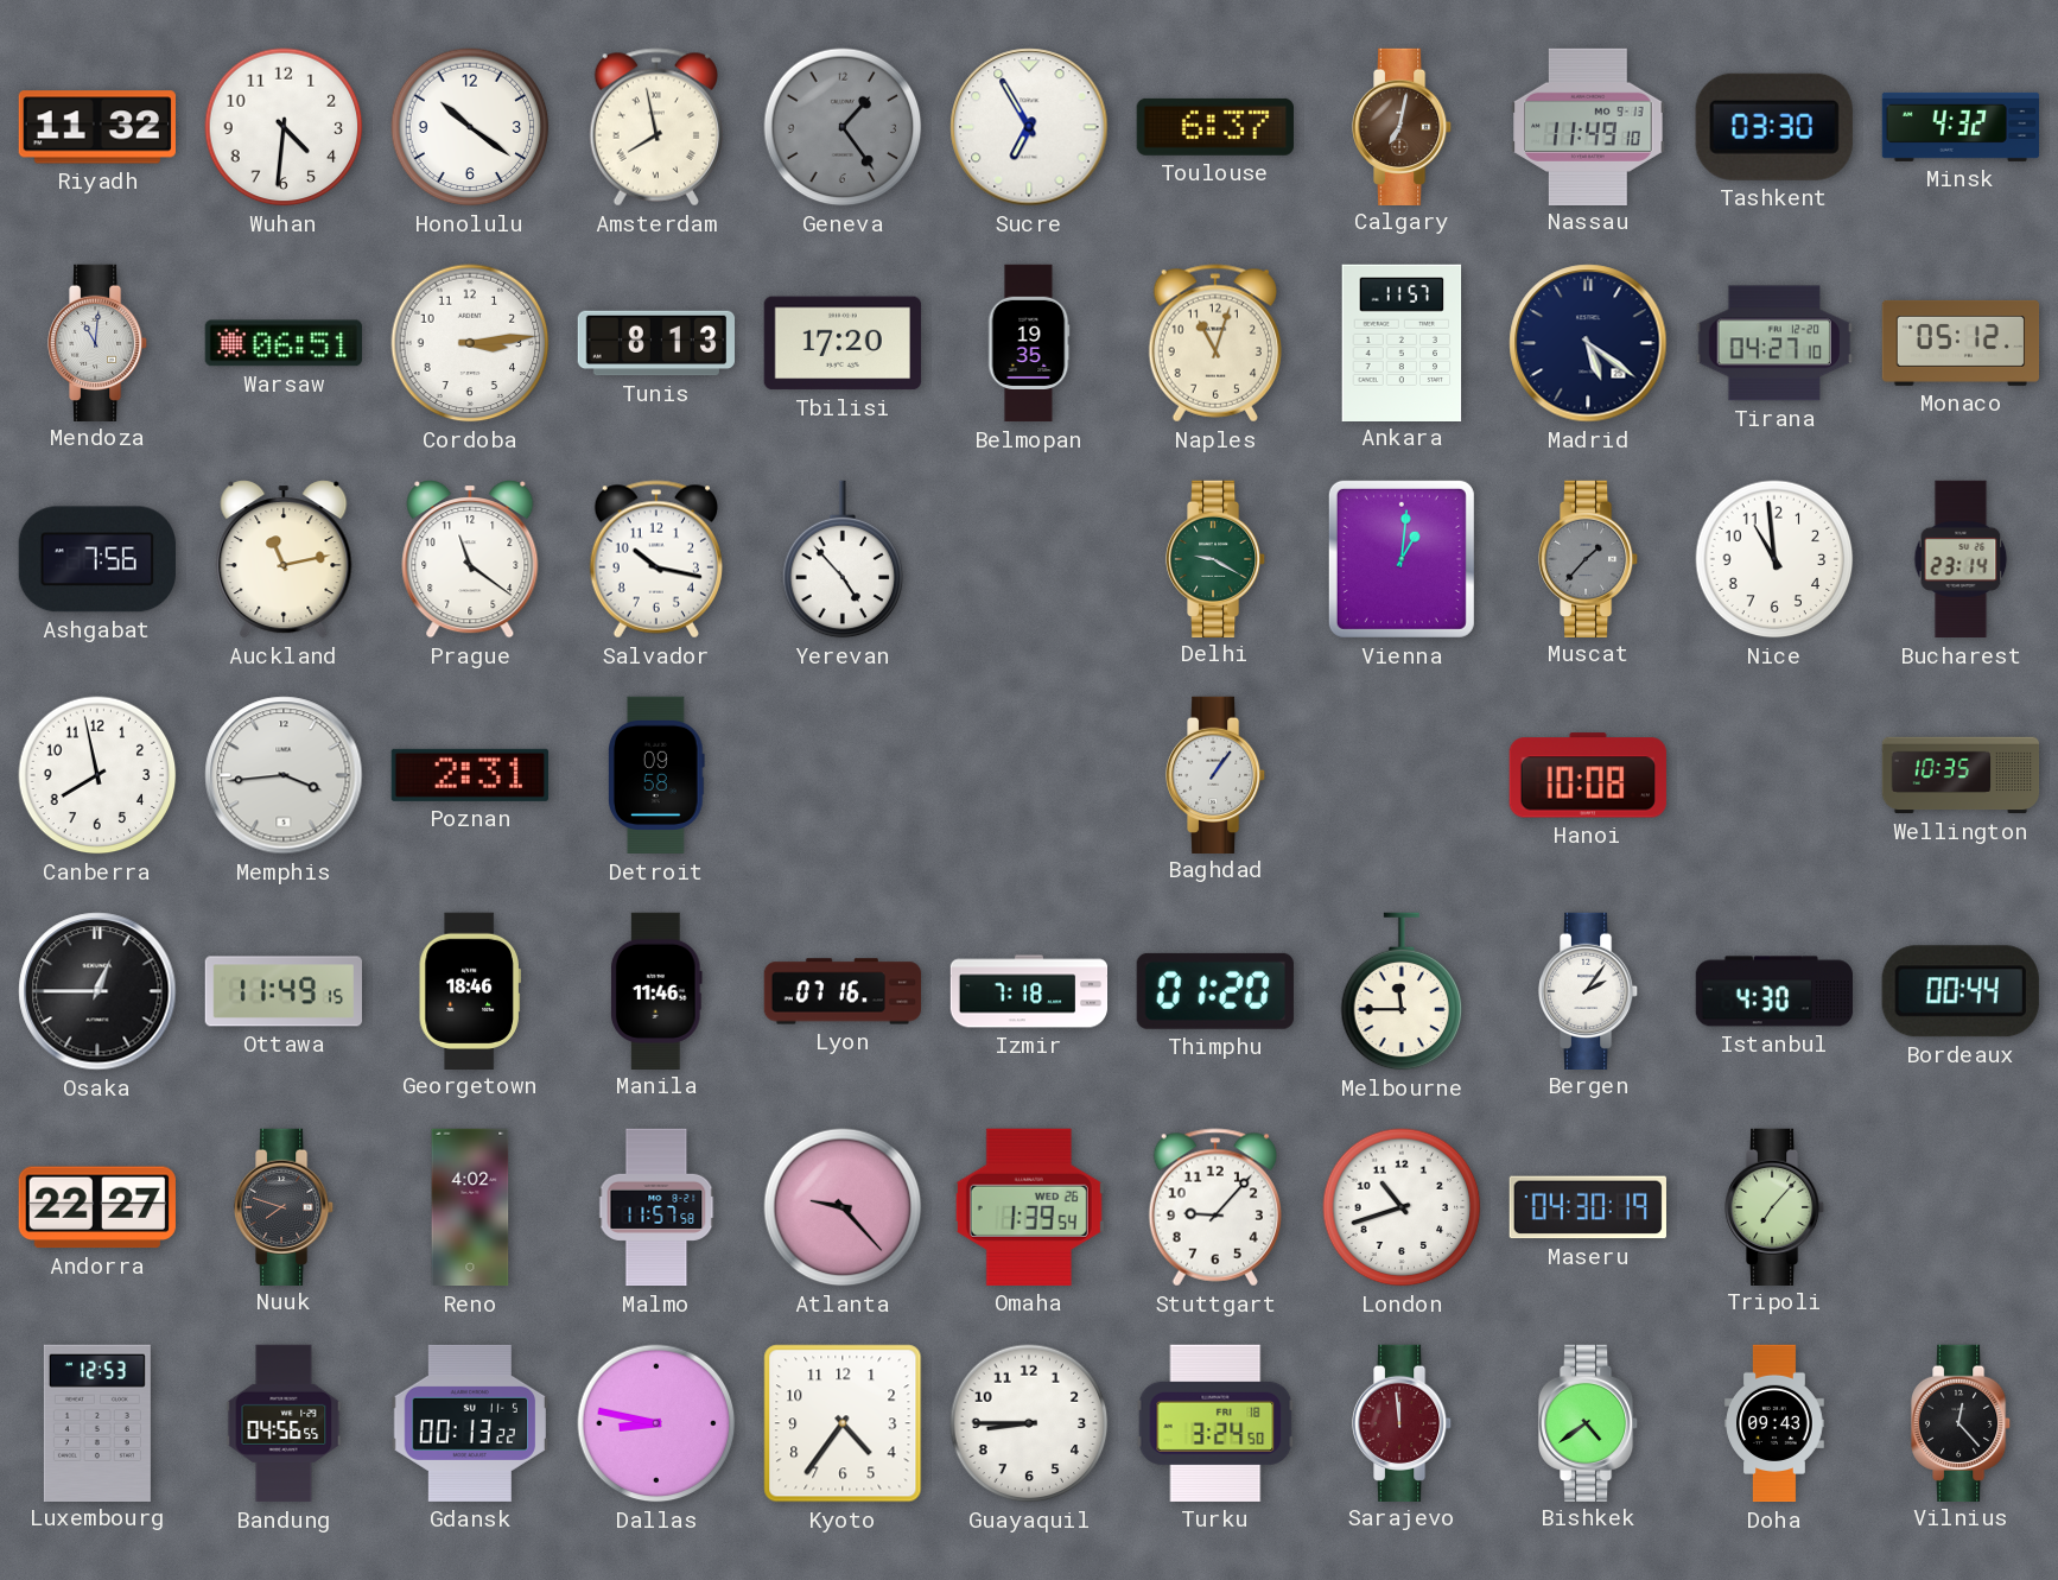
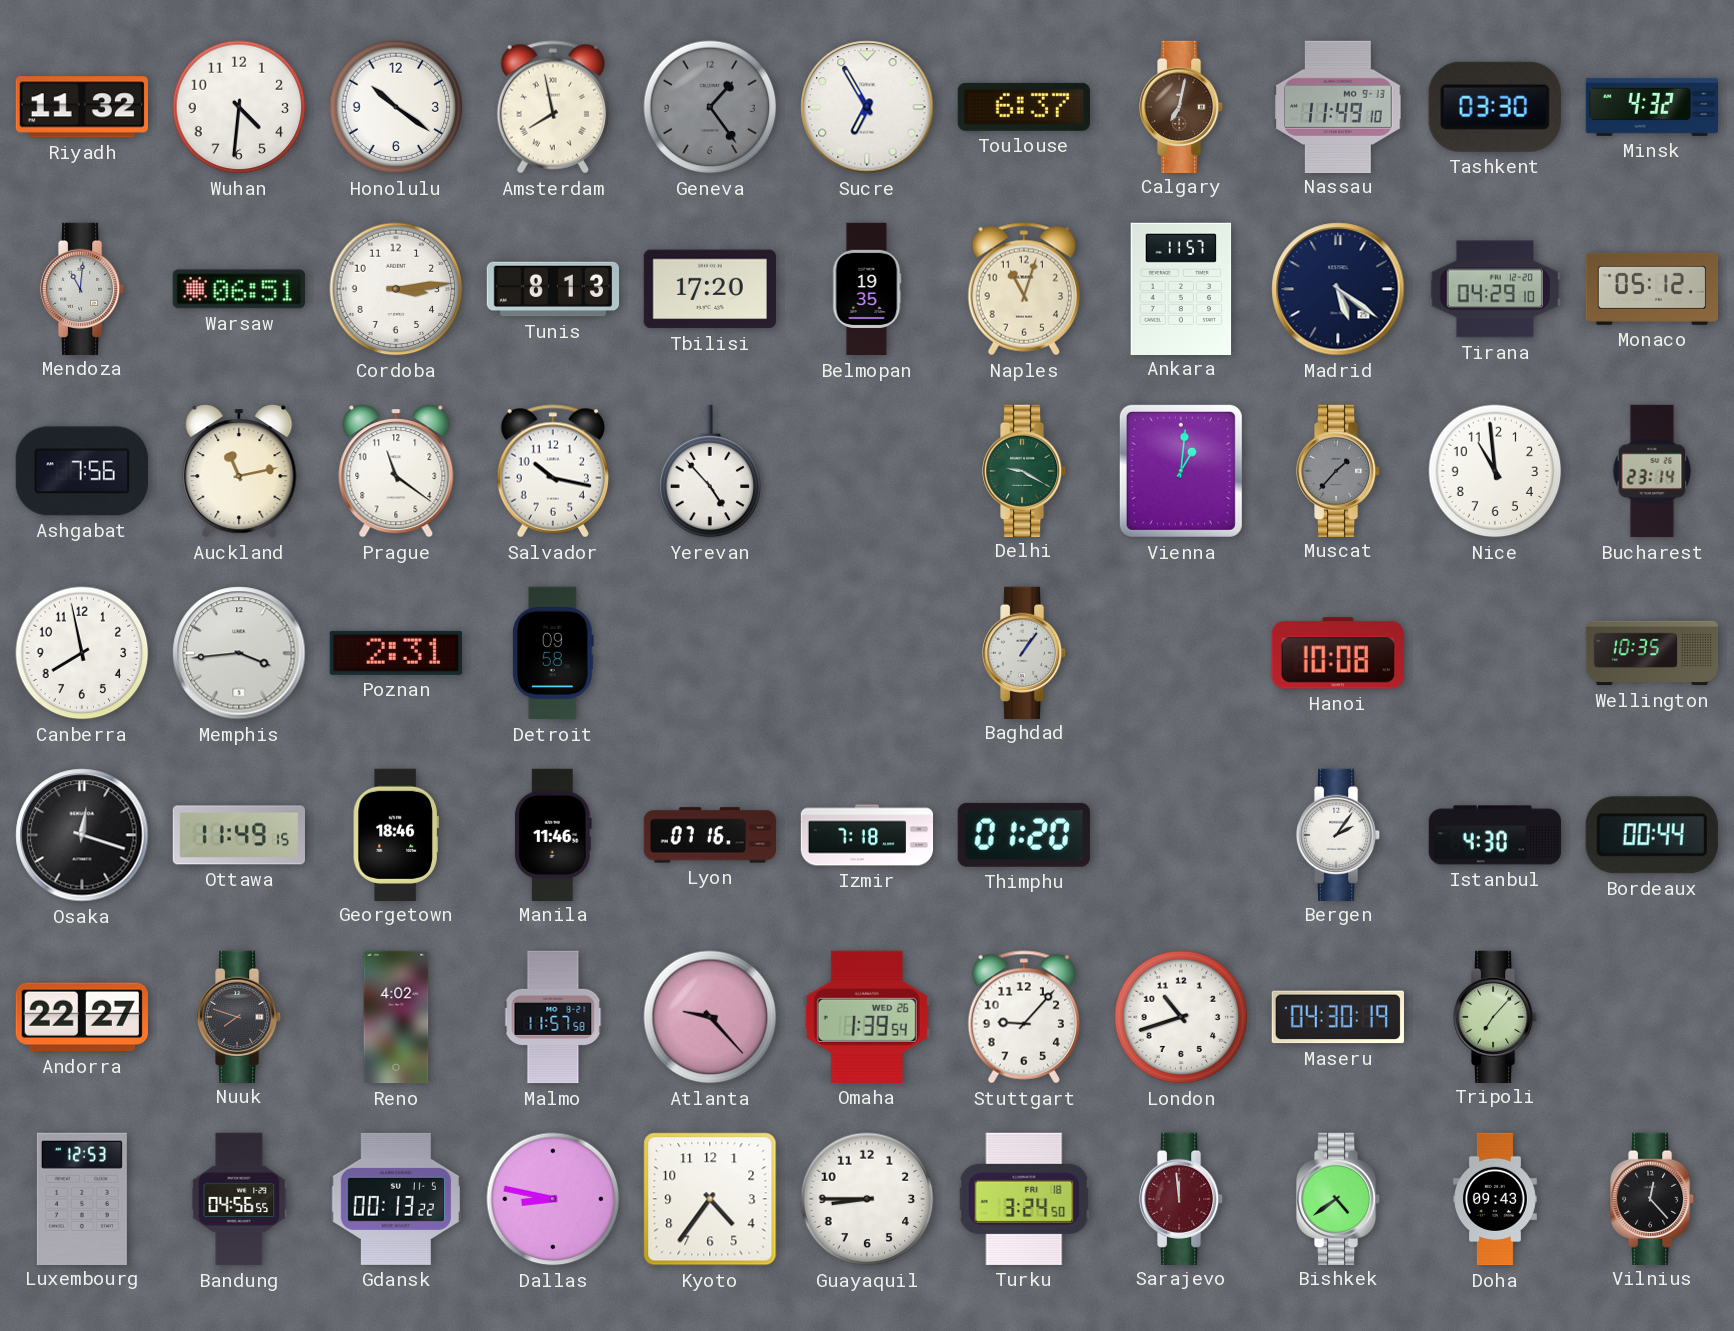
Tirana: 04:27 -> 04:29 (1495, 289)
Osaka: 12:45 -> 12:18 (82, 835)
Melbourne: 11:45 -> none (1402, 991)
